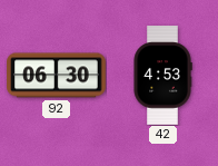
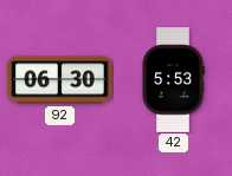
42: 4:53 -> 5:53 (173, 80)
